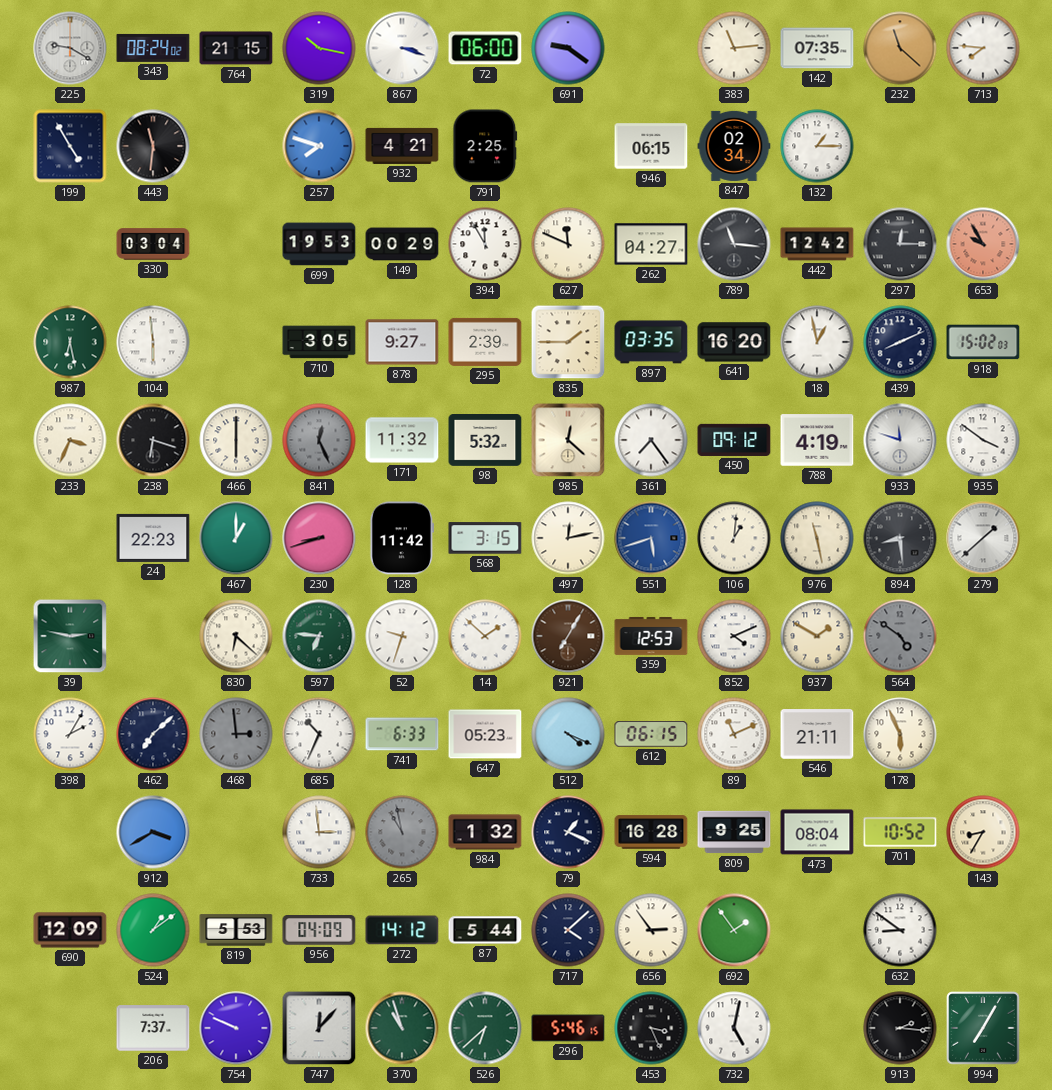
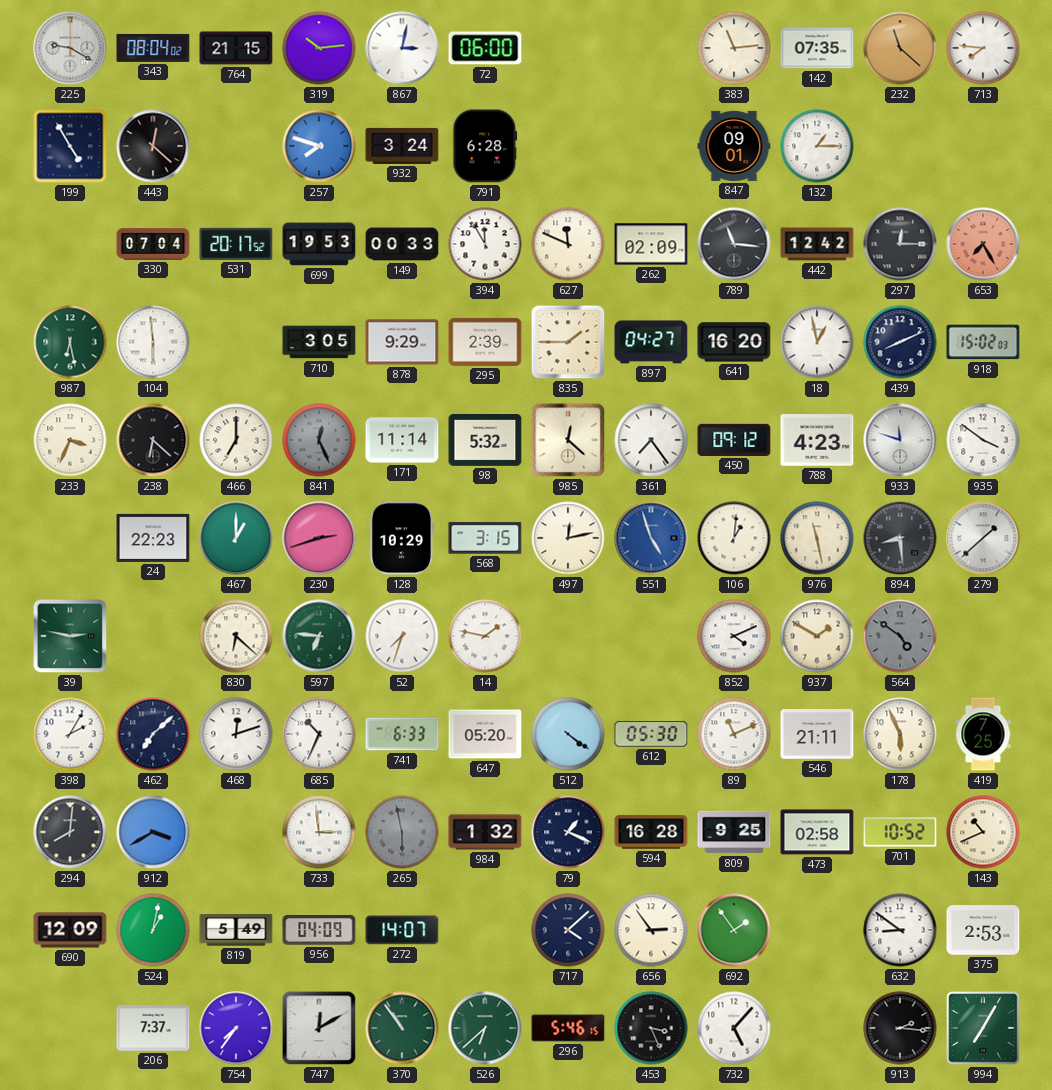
343: 08:24 -> 08:04 (153, 48)
319: 10:17 -> 10:14 (319, 48)
867: 3:18 -> 3:02 (402, 48)
691: 9:21 -> none (568, 48)
443: 11:31 -> 12:22 (153, 146)
932: 4:21 -> 3:24 (402, 146)
791: 2:25 -> 6:28 (485, 146)
946: 06:15 -> none (651, 146)
847: 02:34 -> 09:01 (734, 146)
330: 03:04 -> 07:04 (153, 244)
531: none -> 20:17 (236, 244)
149: 00:29 -> 00:33 (402, 244)
262: 04:27 -> 02:09 (651, 244)
653: 9:55 -> 7:25 (983, 244)
878: 9:27 -> 9:29 (402, 342)
897: 03:35 -> 04:27 (651, 342)
238: 6:18 -> 6:22 (153, 440)
466: 6:00 -> 7:00 (236, 440)
171: 11:32 -> 11:14 (402, 440)
788: 4:19 -> 4:23 (817, 440)
230: 8:42 -> 2:42 (319, 538)
128: 11:42 -> 10:29 (402, 538)
551: 5:42 -> 4:57 (651, 538)
52: 9:33 -> 7:33 (402, 636)
14: 1:52 -> 1:47 (485, 636)
921: 7:05 -> none (568, 636)
359: 12:53 -> none (651, 636)
468: 2:59 -> 12:12 (236, 734)
468 dial: grey -> white (236, 734)
647: 05:23 -> 05:20 (485, 734)
512: 4:19 -> 4:21 (568, 734)
612: 06:15 -> 05:30 (651, 734)
419: none -> 7:25 (983, 734)
294: none -> 8:01 (70, 832)
265: 10:58 -> 5:58 (402, 832)
473: 08:04 -> 02:58 (817, 832)
143: 8:35 -> 10:41 (983, 832)
524: 1:09 -> 1:02 (153, 930)
819: 5:53 -> 5:49 (236, 930)
272: 14:12 -> 14:07 (402, 930)
87: 5:44 -> none (485, 930)
375: none -> 2:53 (983, 930)
754: 9:49 -> 7:36 (236, 1028)
747: 12:07 -> 12:10 (319, 1028)
370: 10:57 -> 10:54 (402, 1028)
732: 5:02 -> 5:07 (734, 1028)
